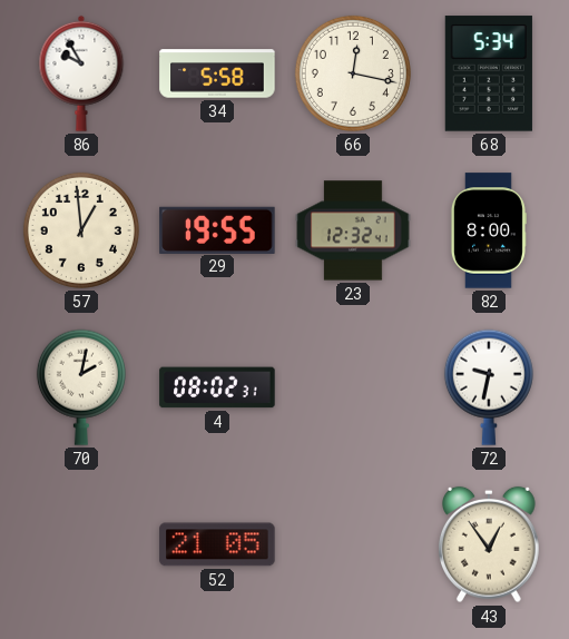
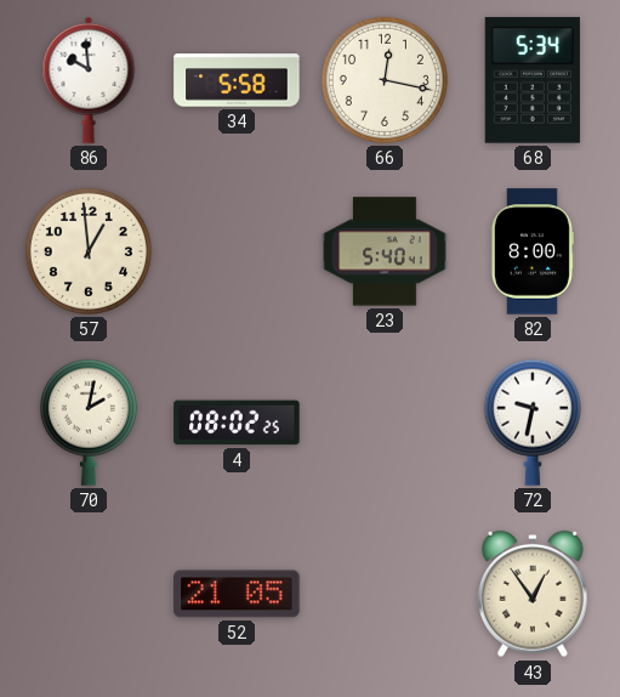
86: 9:55 -> 9:59 (89, 80)
29: 19:55 -> none (217, 229)
23: 12:32 -> 5:40 (385, 251)
4: 08:02:31 -> 08:02:25 (237, 423)
